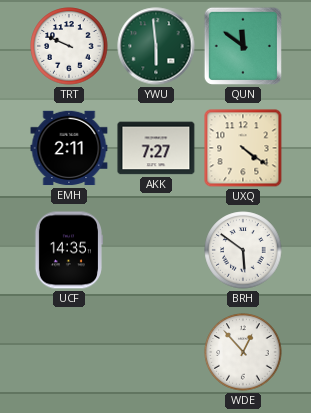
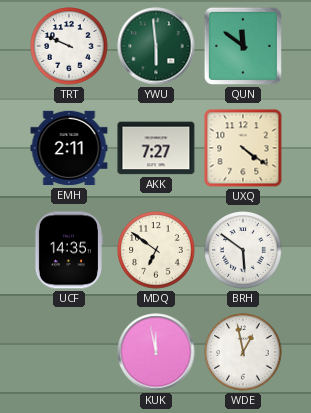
MDQ: none -> 6:51 (156, 250)
KUK: none -> 11:58 (156, 352)
WDE: 12:53 -> 12:58 (243, 352)
